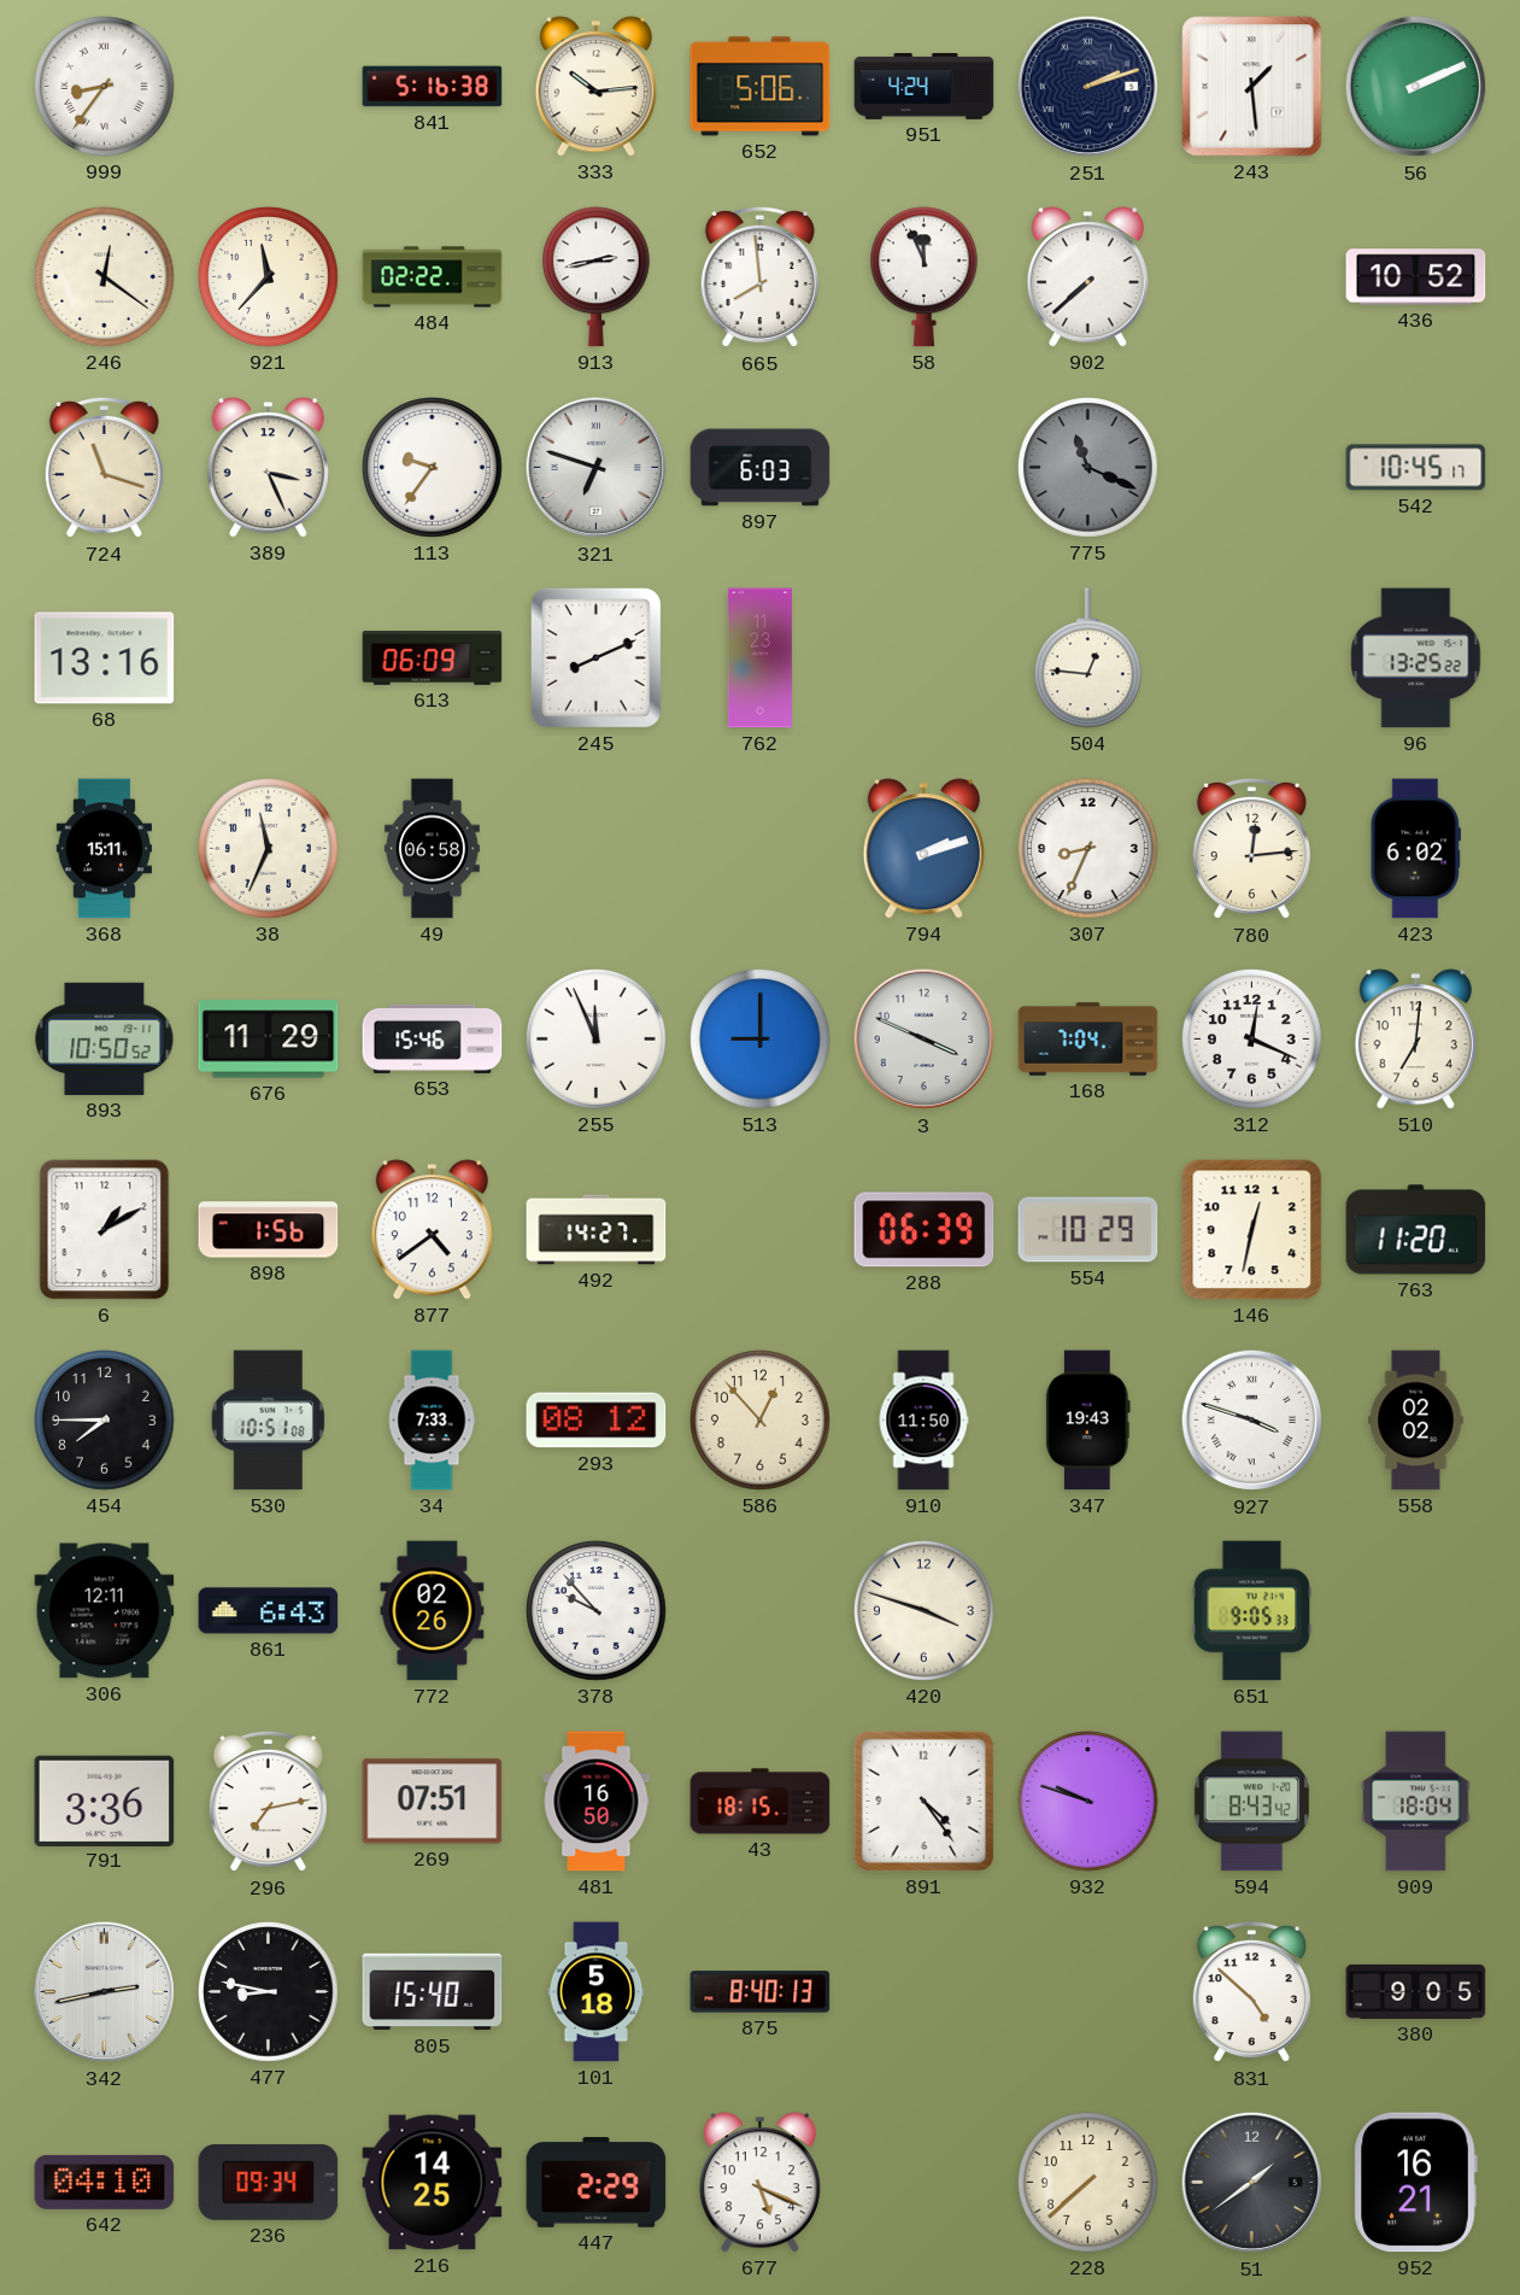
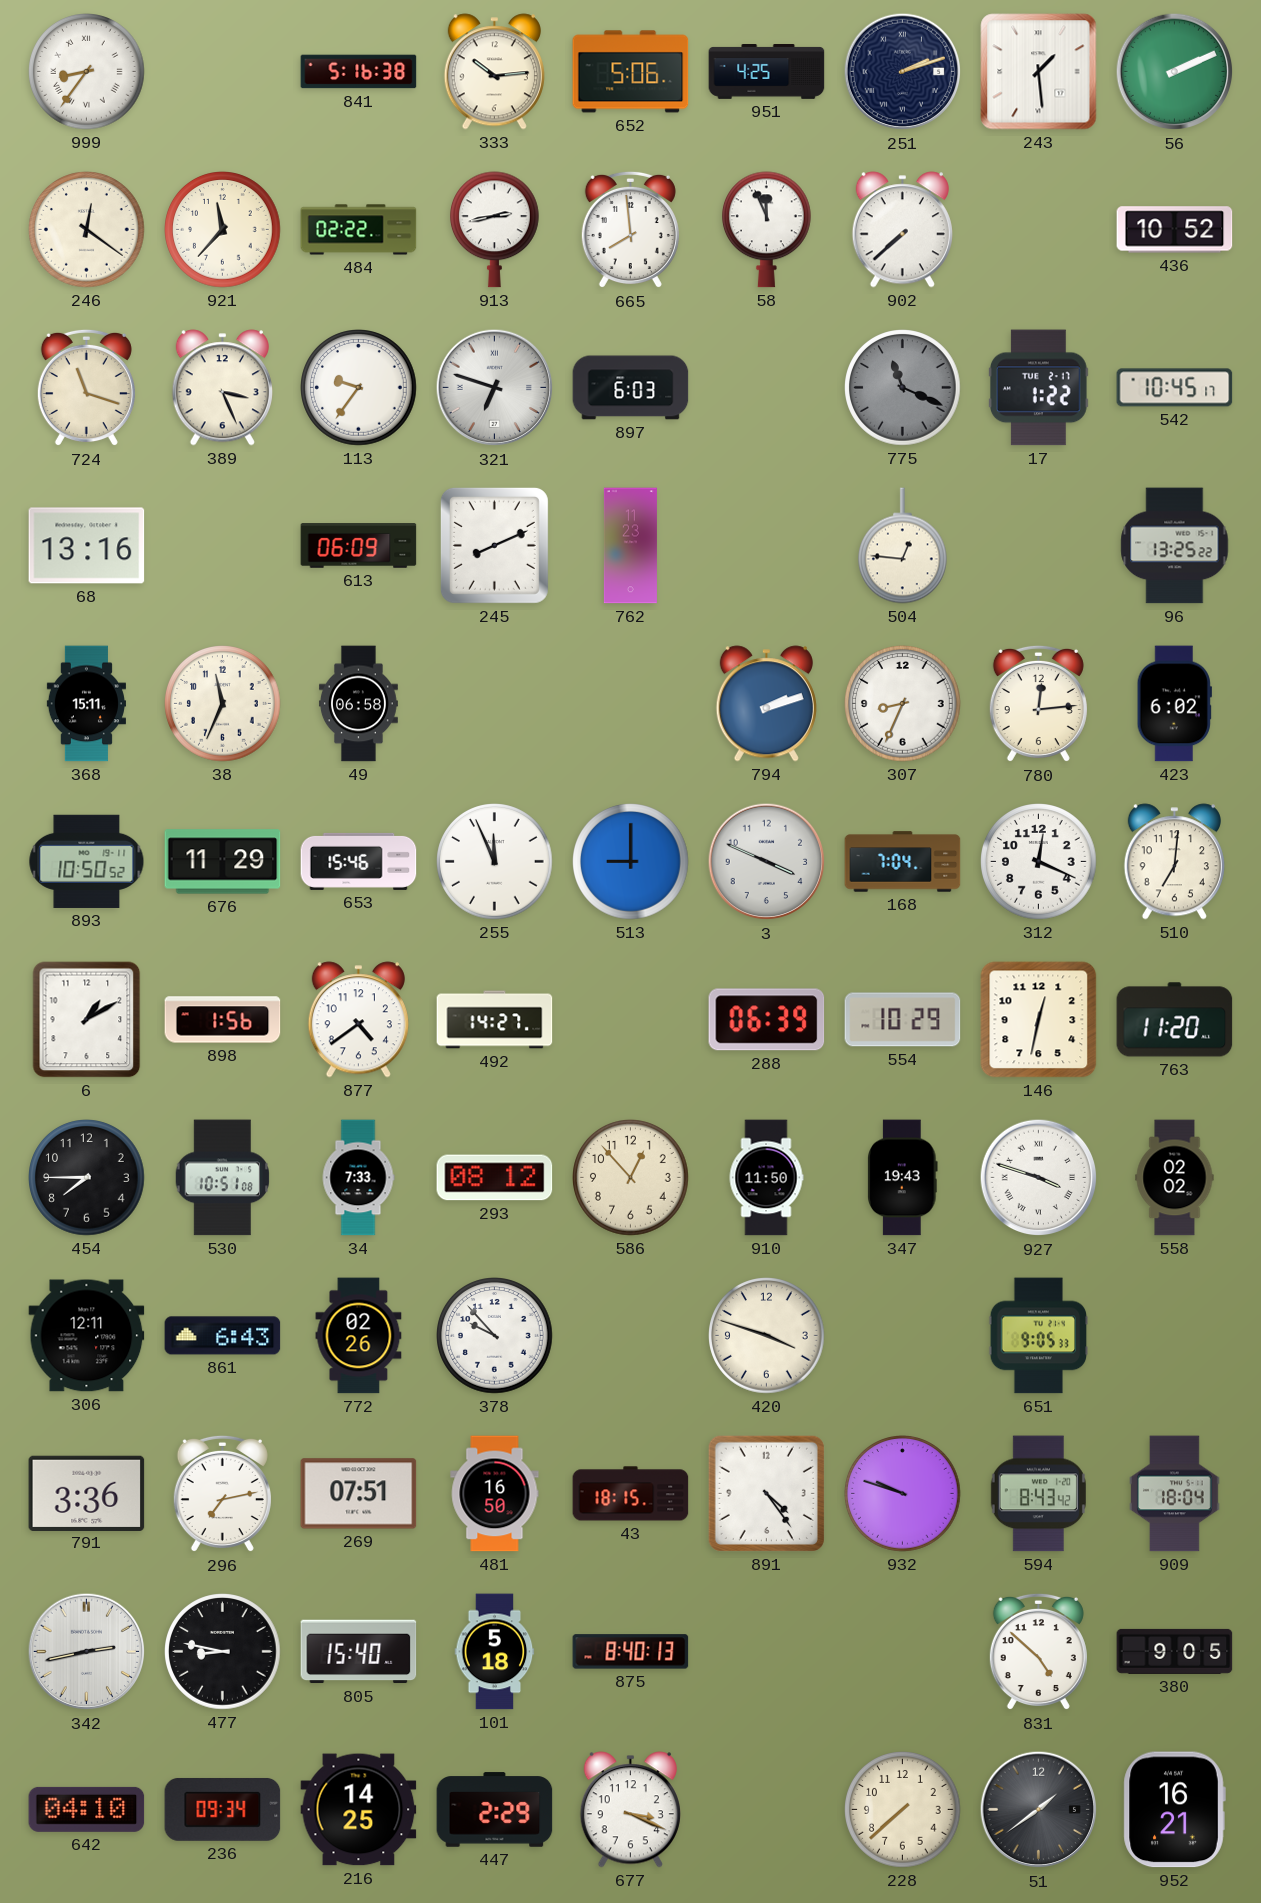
951: 4:24 -> 4:25 (767, 72)
17: none -> 1:22 (1038, 388)
677: 5:19 -> 3:19 (630, 1810)
